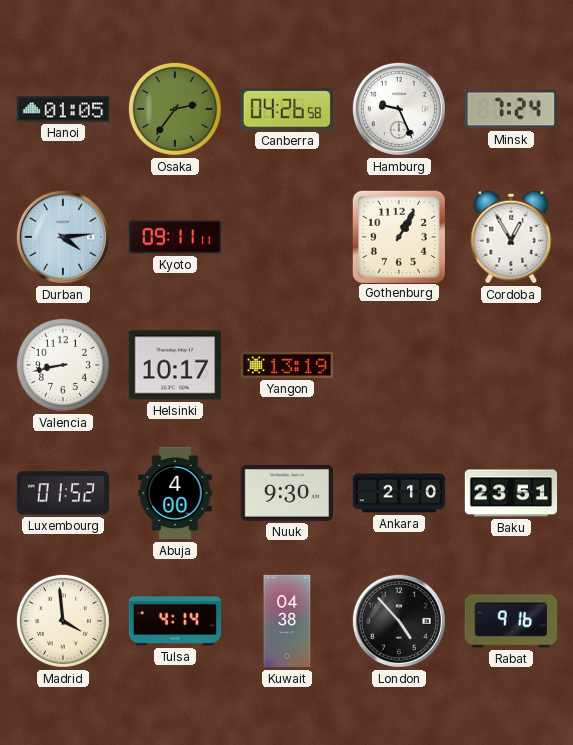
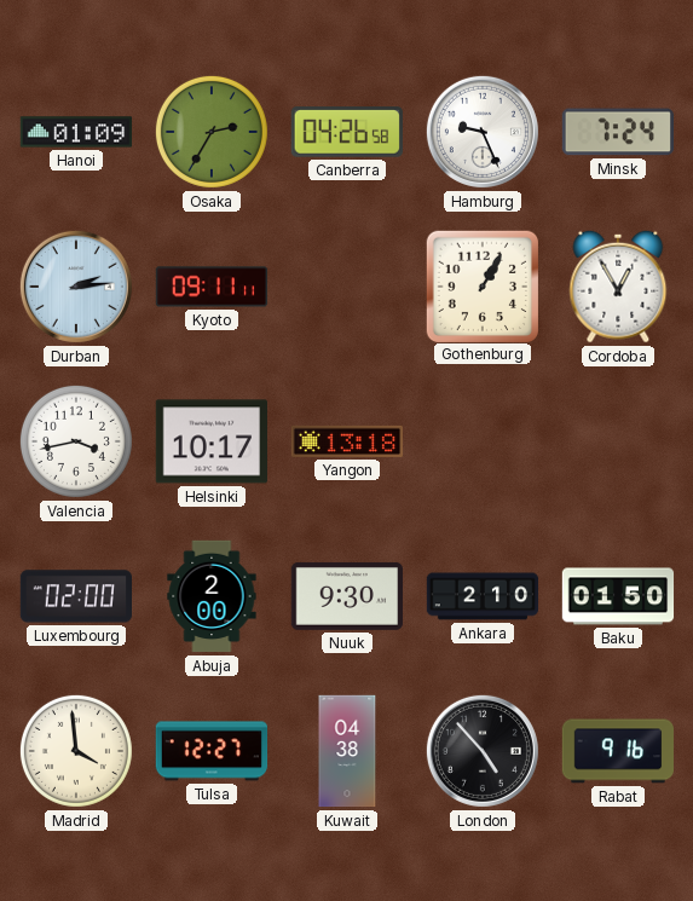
Hanoi: 01:05 -> 01:09 (76, 132)
Osaka: 2:36 -> 2:35 (212, 132)
Durban: 4:14 -> 2:14 (76, 287)
Valencia: 8:43 -> 3:43 (76, 441)
Yangon: 13:19 -> 13:18 (347, 441)
Luxembourg: 01:52 -> 02:00 (75, 596)
Abuja: 4:00 -> 2:00 (212, 596)
Baku: 23:51 -> 01:50 (618, 596)
Tulsa: 4:14 -> 12:27 (212, 751)
